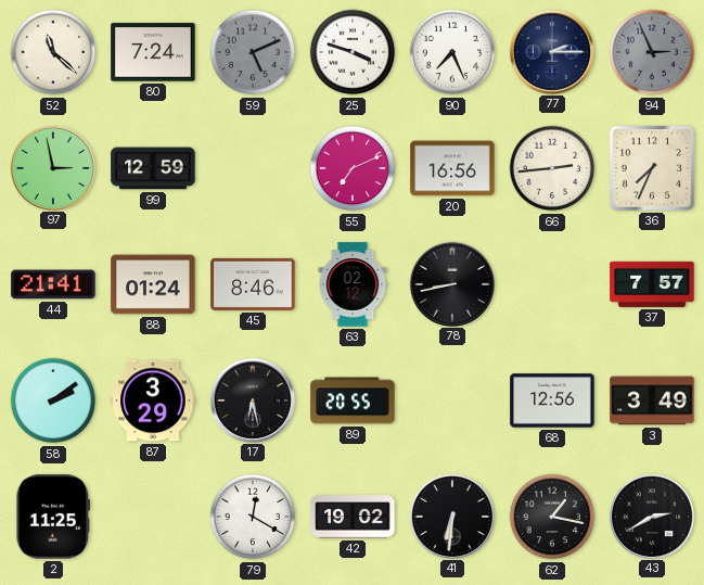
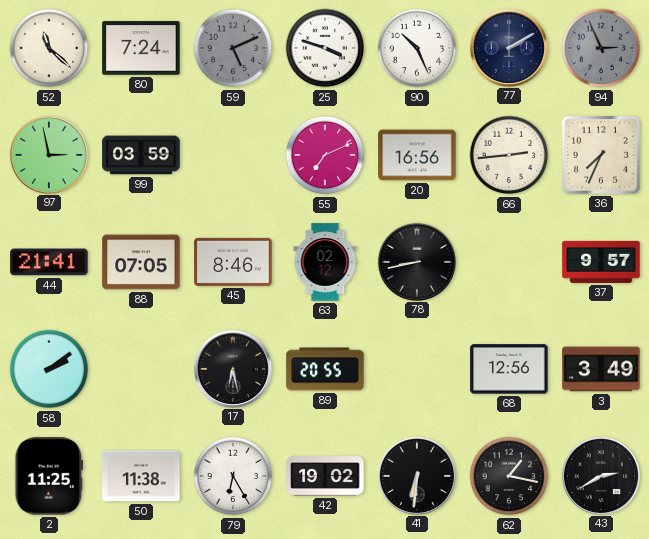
90: 7:26 -> 10:26 (417, 48)
77: 2:15 -> 2:10 (508, 47)
99: 12:59 -> 03:59 (141, 155)
88: 01:24 -> 07:05 (141, 262)
37: 7:57 -> 9:57 (601, 262)
87: 3:29 -> none (153, 400)
50: none -> 11:38 (141, 476)
79: 12:20 -> 6:25 (233, 476)
